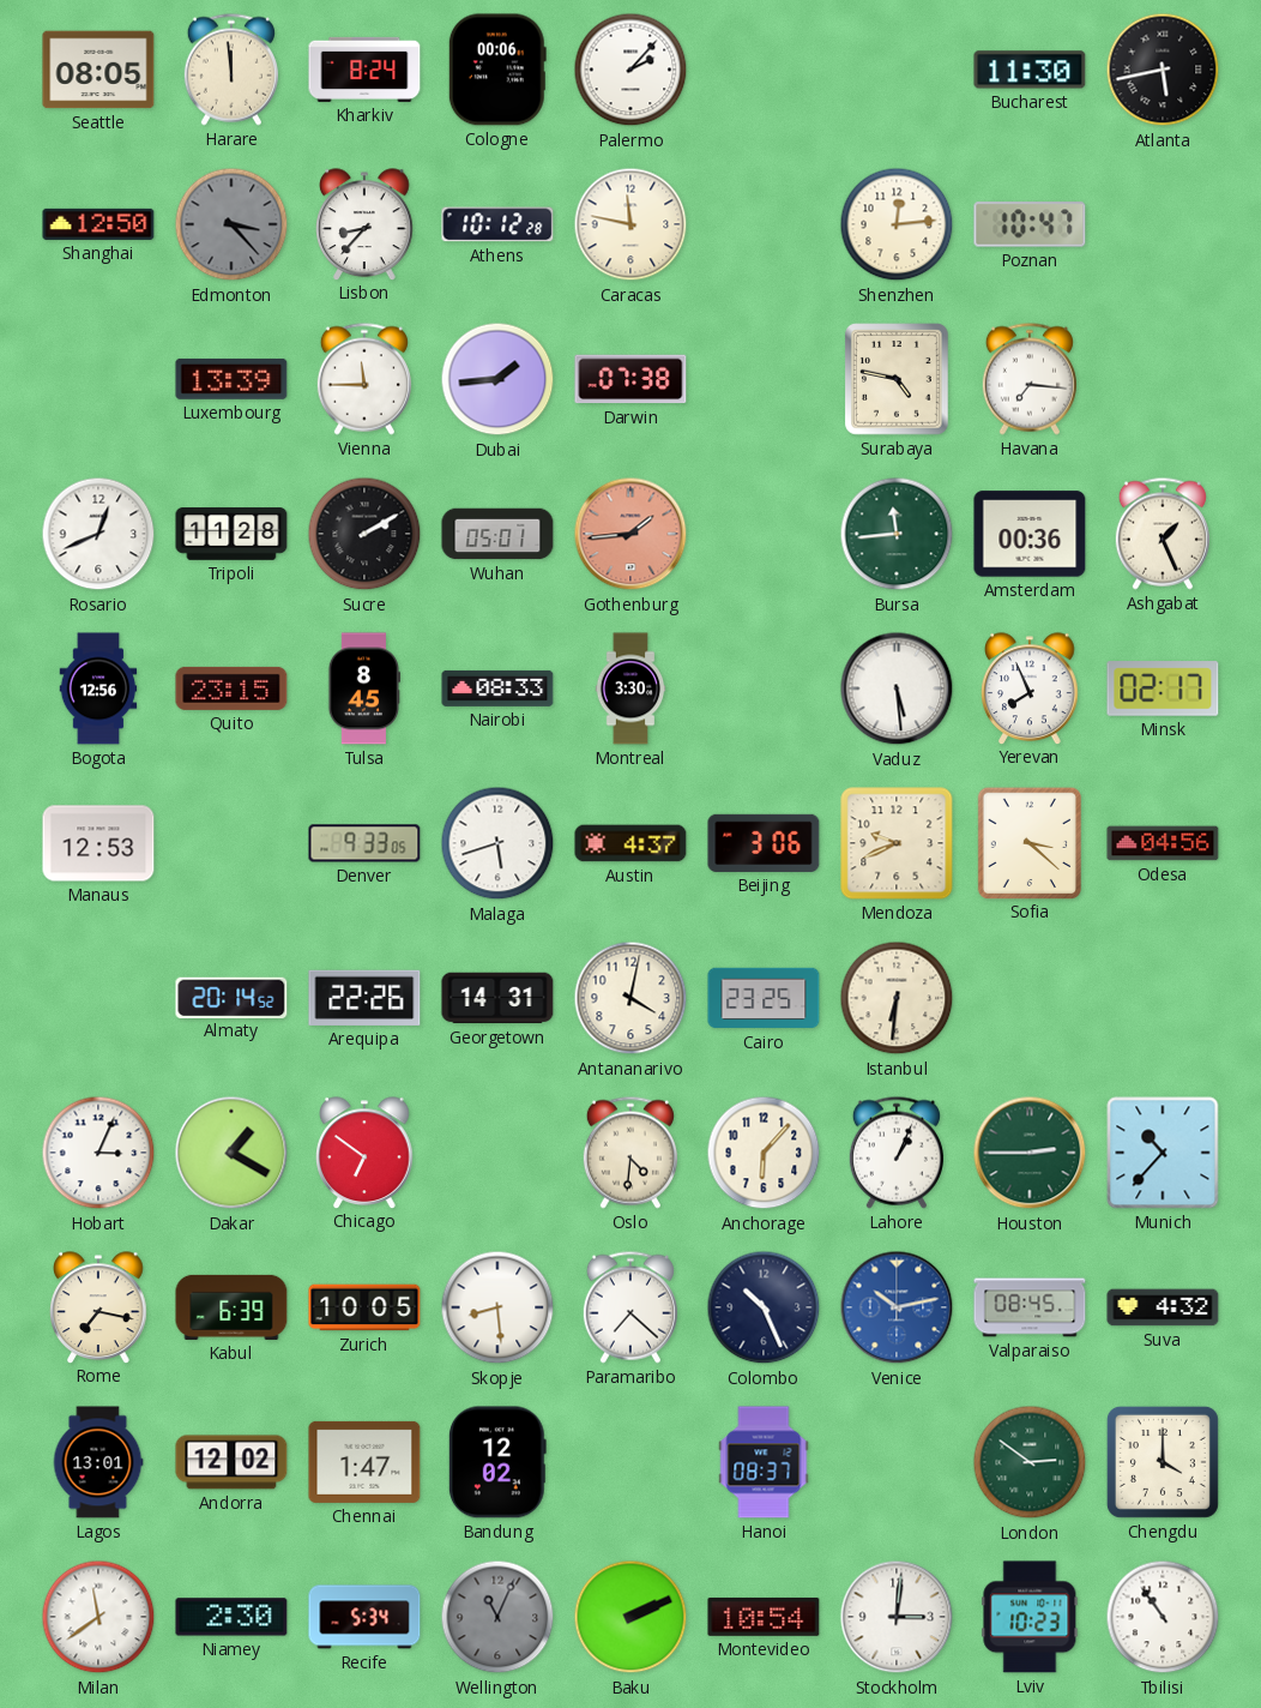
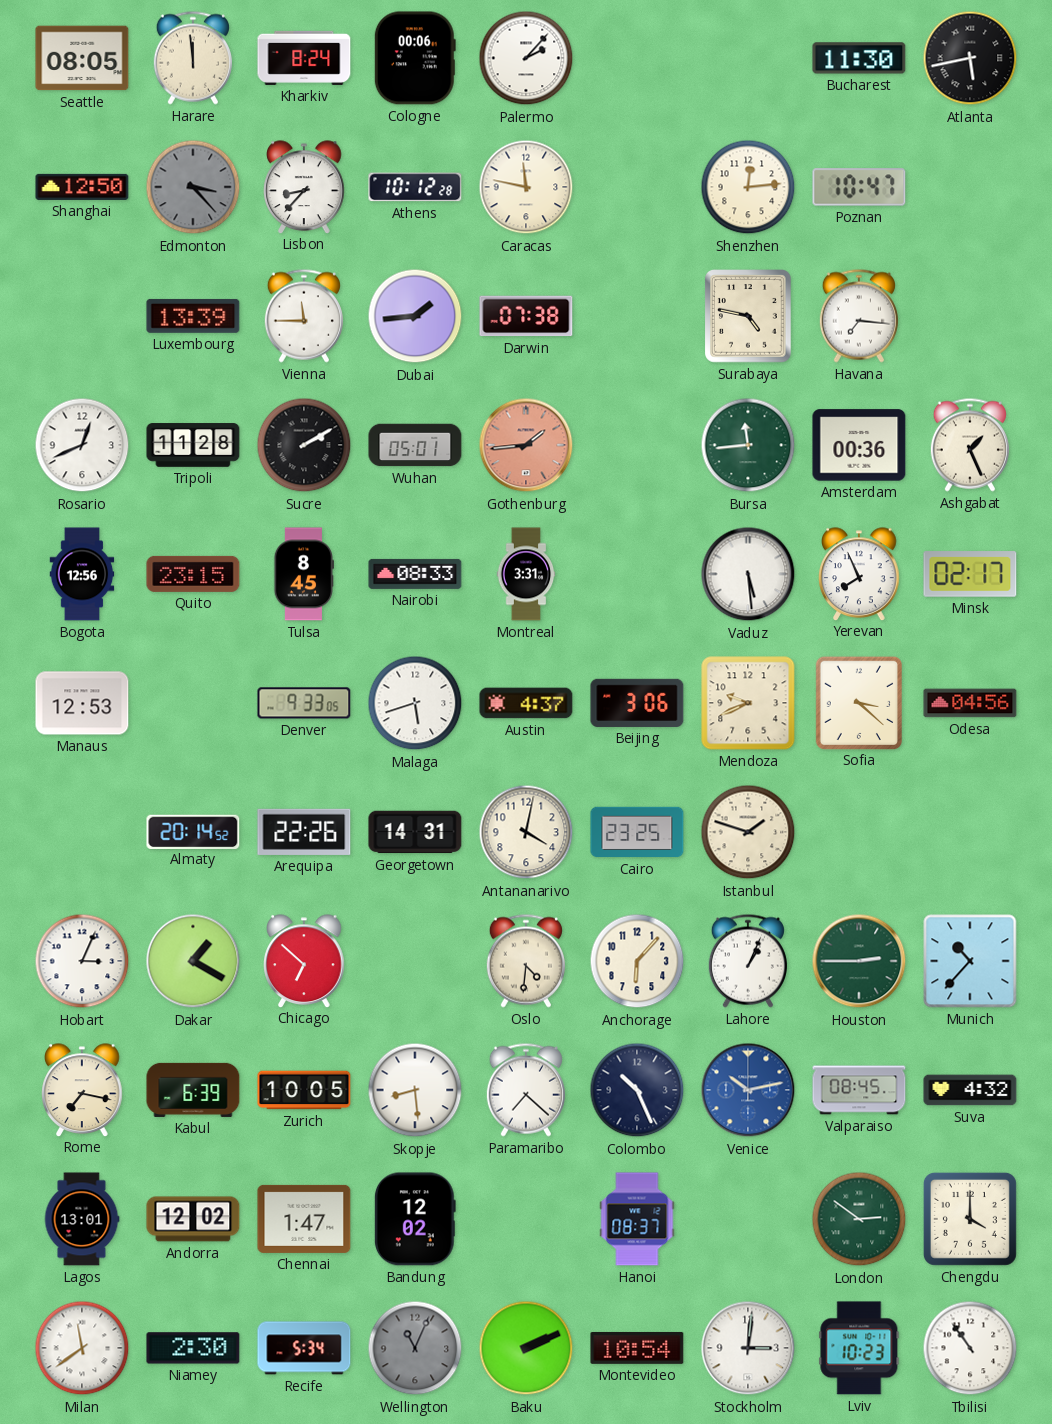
Montreal: 3:30 -> 3:31 (526, 574)
Istanbul: 6:31 -> 1:48 (748, 832)
Chicago: 6:51 -> 6:52 (304, 961)
